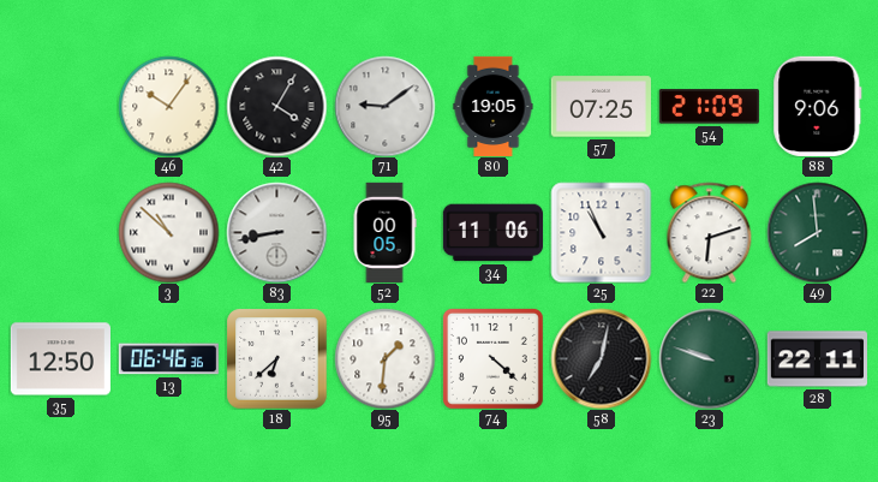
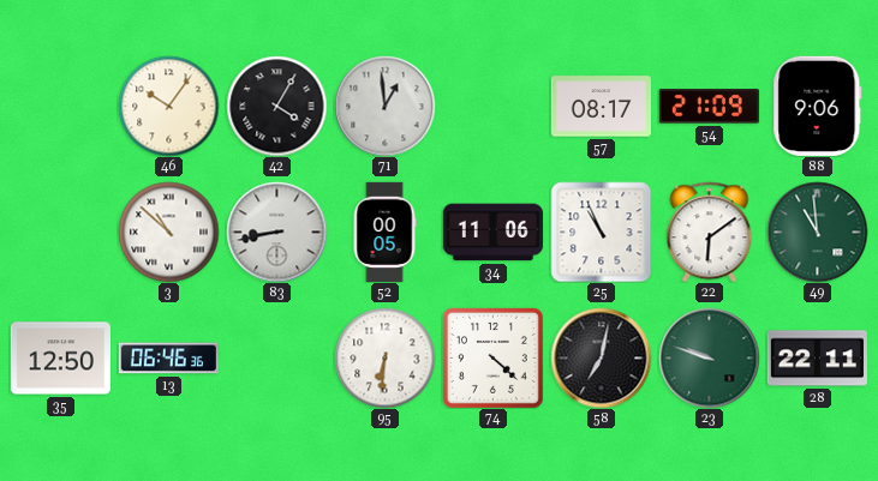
71: 9:09 -> 12:59 (384, 106)
80: 19:05 -> none (494, 106)
57: 07:25 -> 08:17 (601, 107)
22: 6:12 -> 6:09 (710, 232)
49: 7:59 -> 10:59 (817, 232)
18: 6:38 -> none (276, 358)
95: 1:31 -> 6:31 (384, 357)
